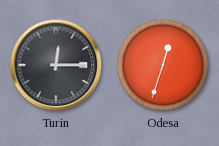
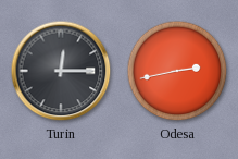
Odesa: 12:33 -> 2:43 (177, 71)
